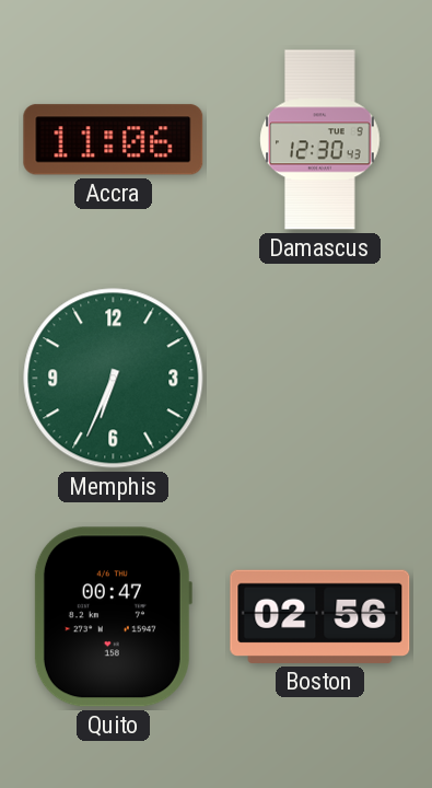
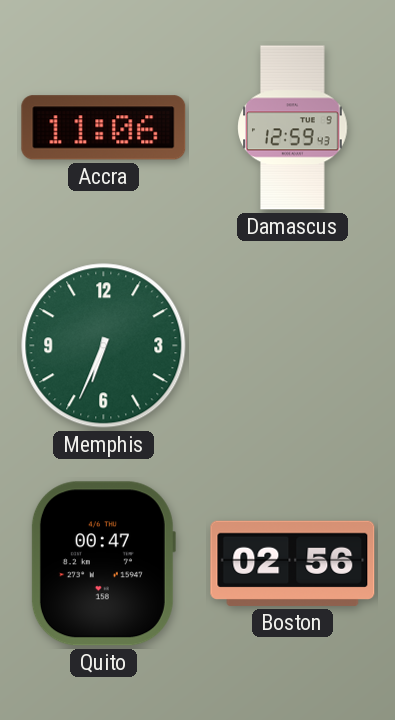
Damascus: 12:30 -> 12:59 (293, 128)
